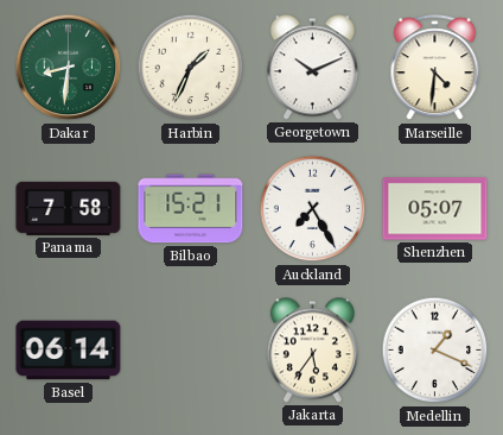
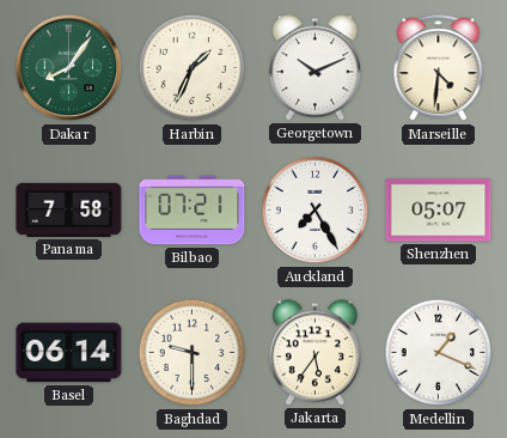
Dakar: 8:31 -> 8:06 (69, 68)
Bilbao: 15:21 -> 07:21 (193, 211)
Baghdad: none -> 9:30 (193, 353)
